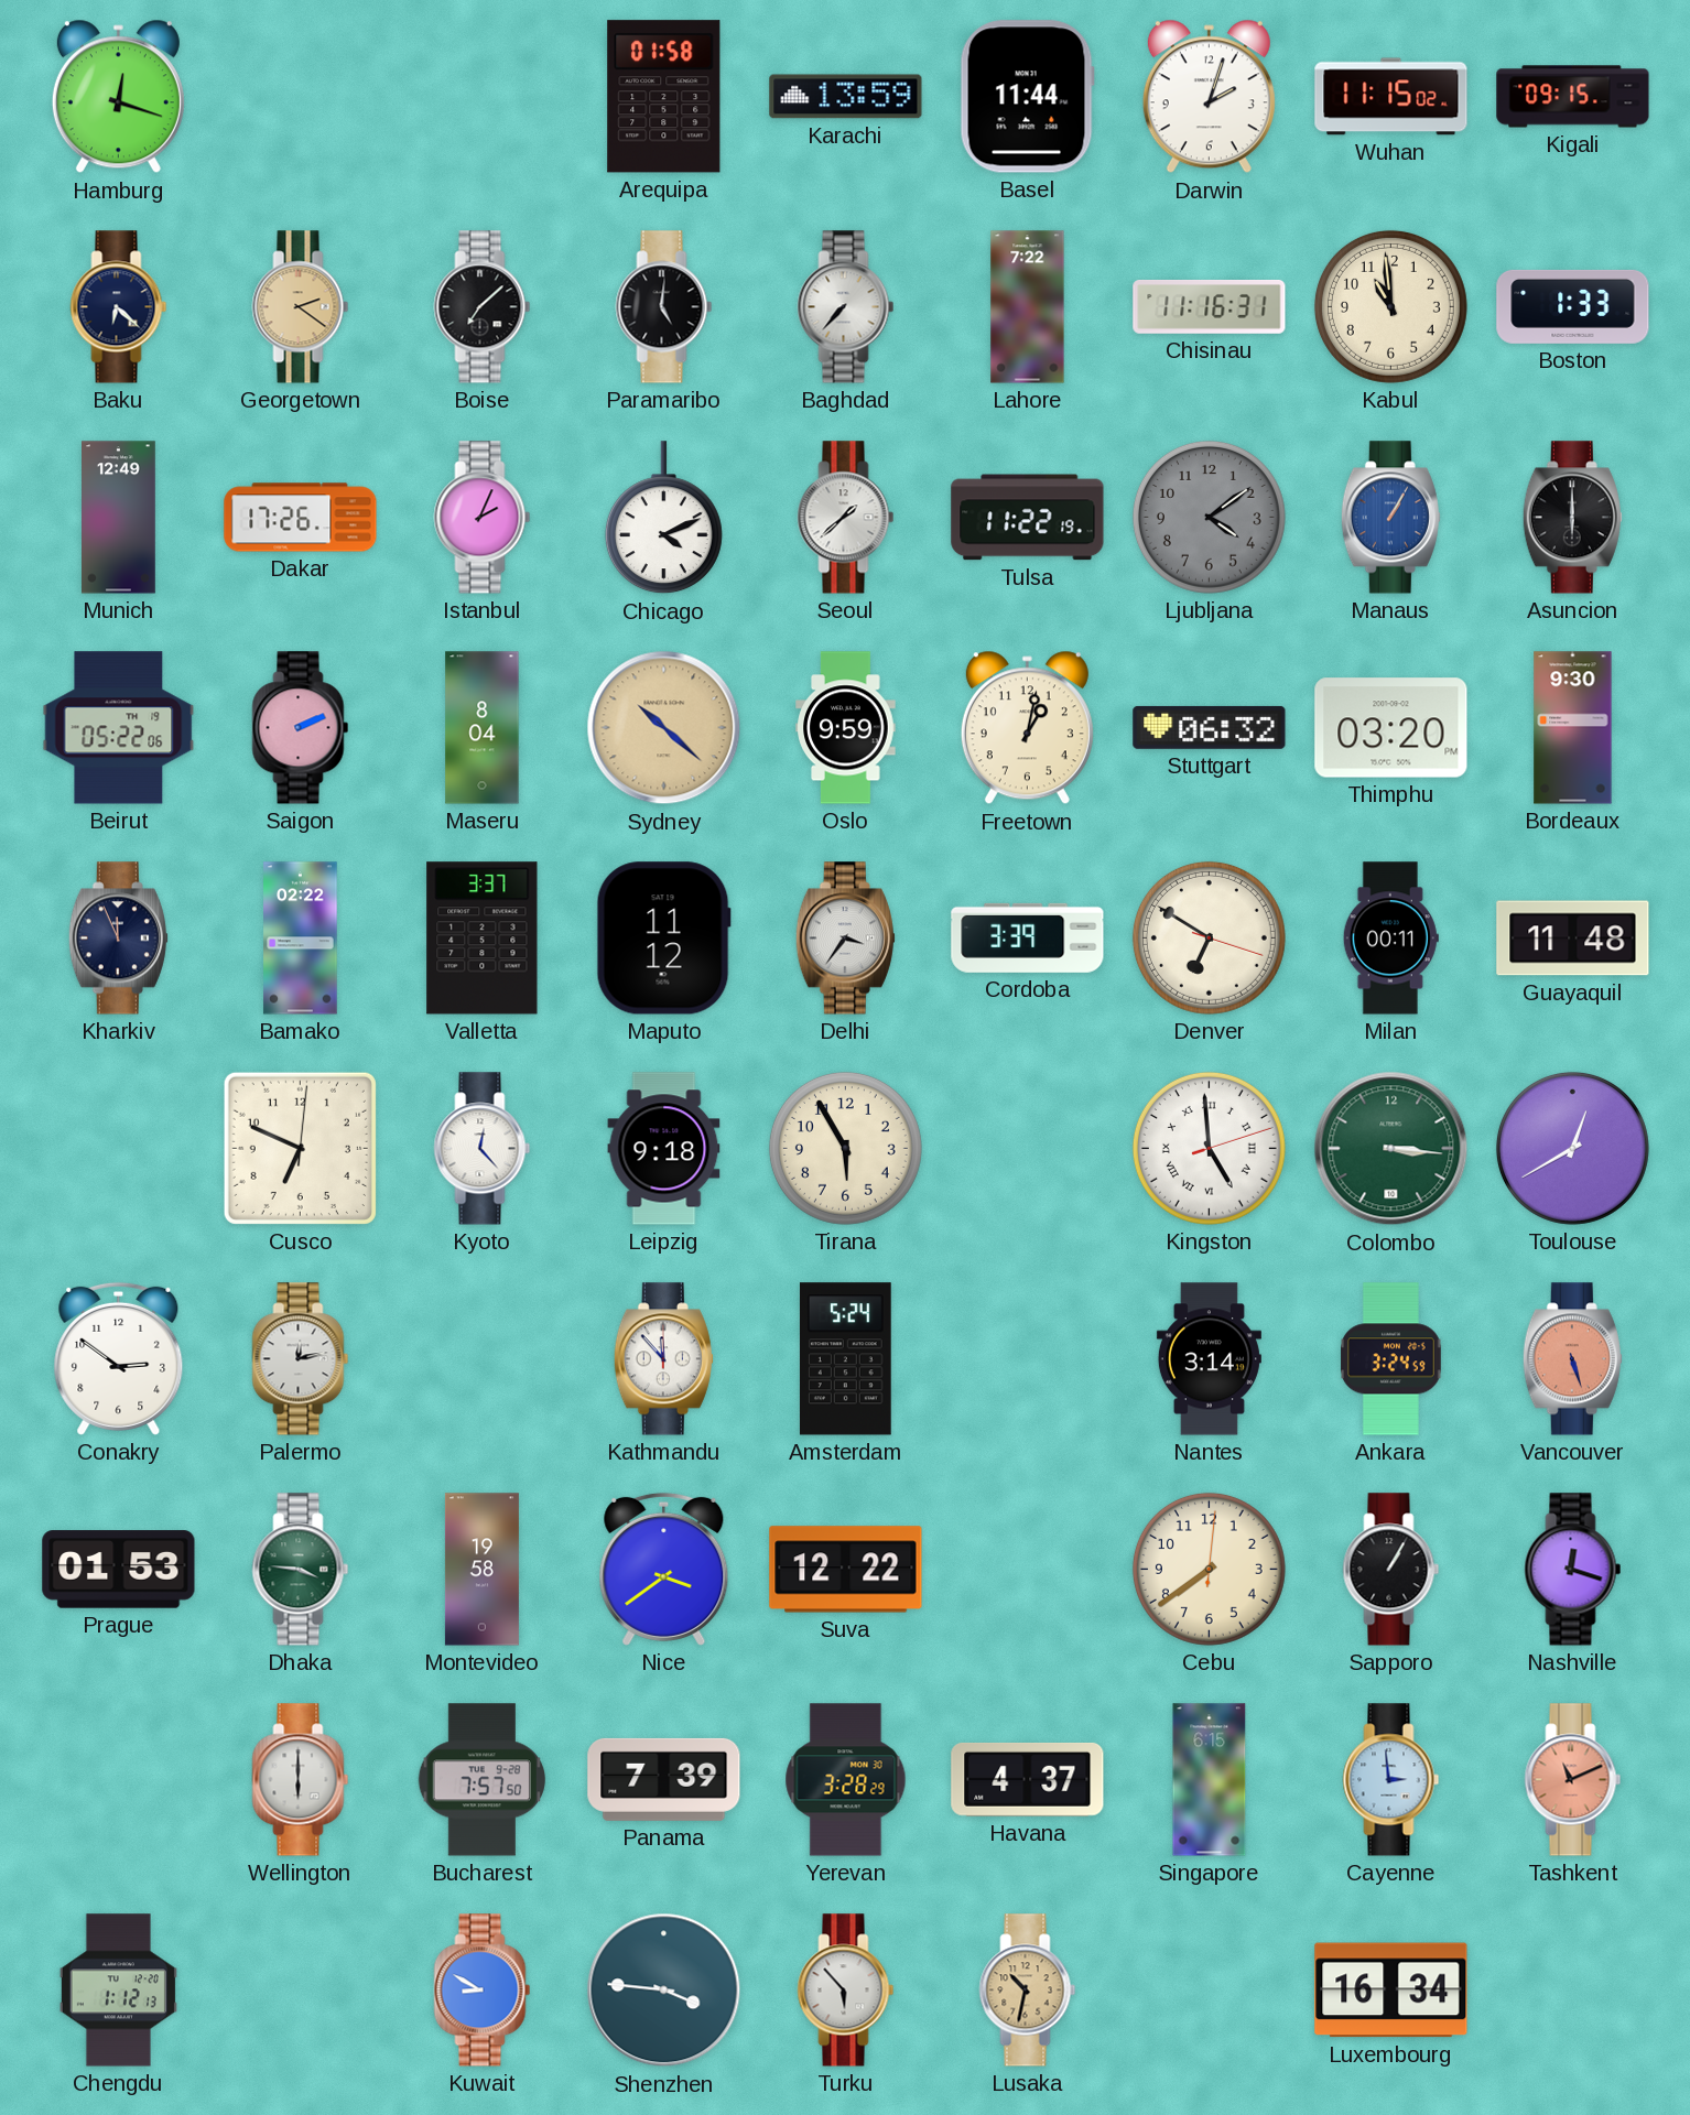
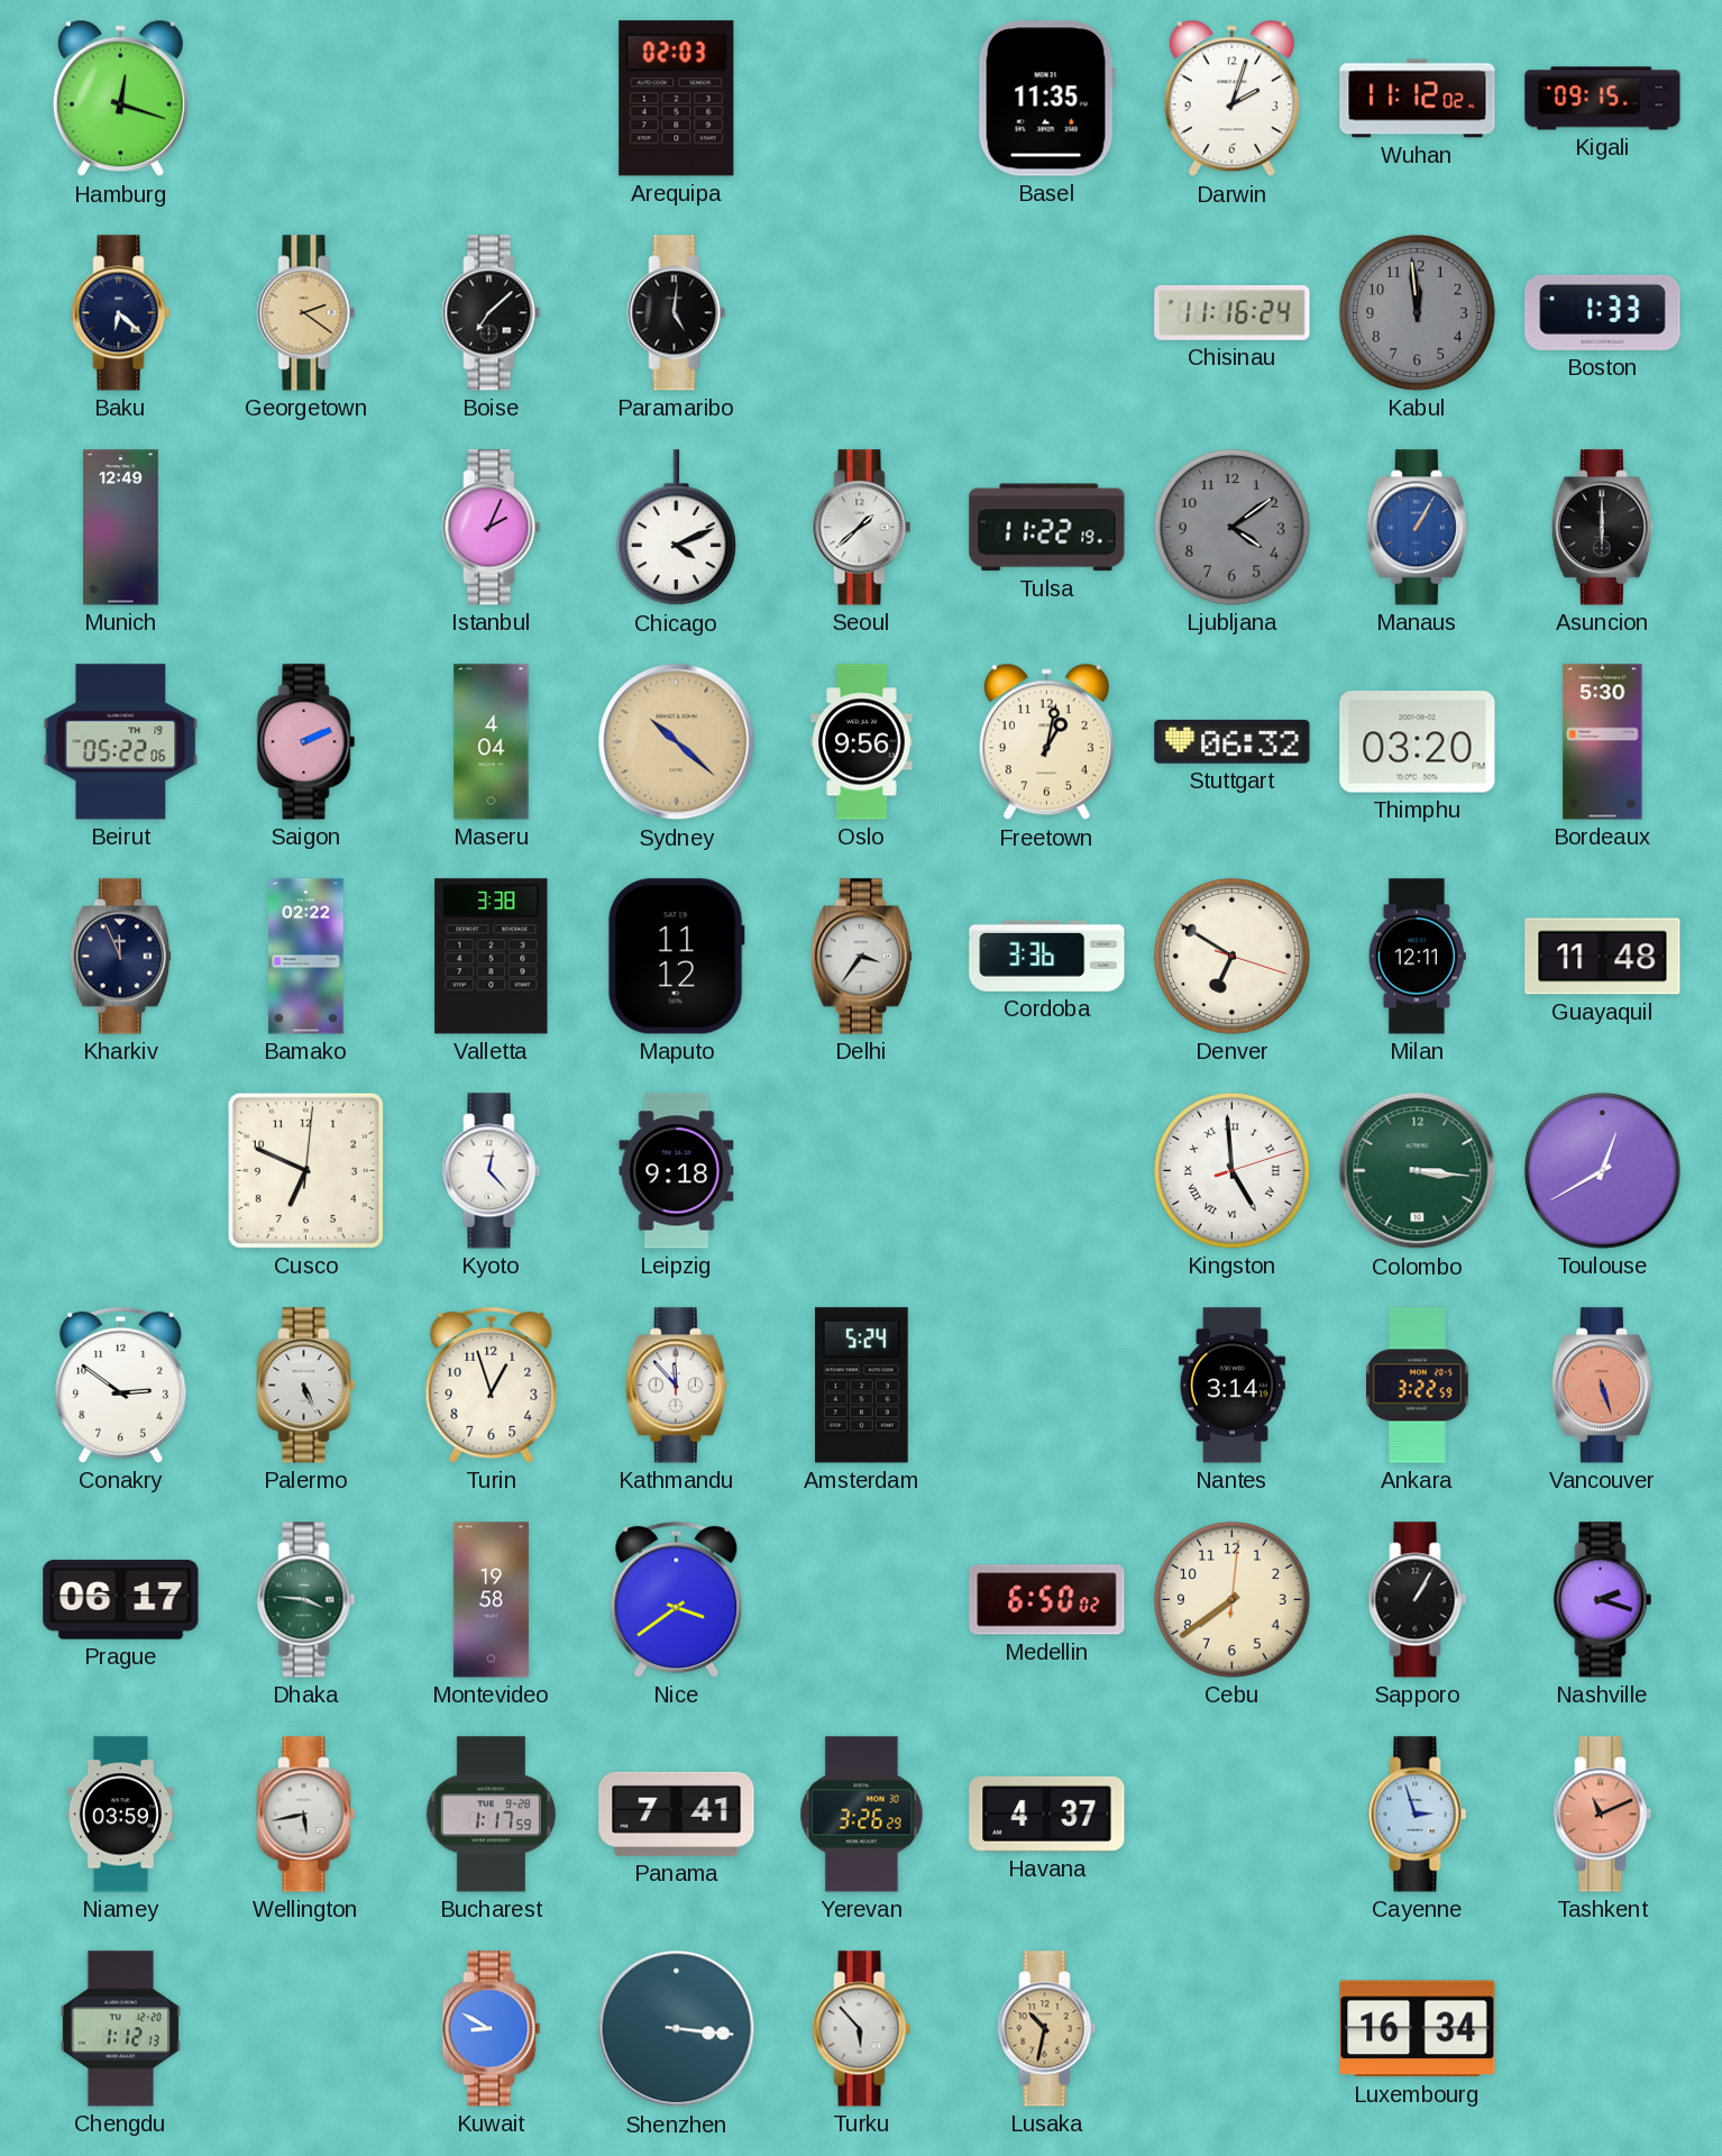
Arequipa: 01:58 -> 02:03 (677, 99)
Karachi: 13:59 -> none (846, 97)
Basel: 11:44 -> 11:35 (1046, 99)
Wuhan: 11:15 -> 11:12 (1418, 99)
Baghdad: 7:37 -> none (846, 307)
Lahore: 7:22 -> none (1028, 307)
Chisinau: 11:16:31 -> 11:16:24 (1233, 313)
Kabul: 10:59 -> 11:59 (1417, 312)
Kabul dial: cream -> grey (1417, 312)
Dakar: 17:26 -> none (301, 518)
Maseru: 8:04 -> 4:04 (492, 742)
Oslo: 9:59 -> 9:56 (862, 742)
Bordeaux: 9:30 -> 5:30 (1603, 742)
Valletta: 3:37 -> 3:38 (492, 957)
Cordoba: 3:39 -> 3:36 (1047, 956)
Milan: 00:11 -> 12:11 (1417, 957)
Tirana: 5:55 -> none (845, 1148)
Palermo: 12:13 -> 5:26 (306, 1386)
Turin: none -> 12:57 (492, 1385)
Ankara: 3:24 -> 3:22 (1418, 1386)
Prague: 01:53 -> 06:17 (121, 1600)
Suva: 12:22 -> none (846, 1570)
Medellin: none -> 6:50 (1047, 1600)
Nashville: 12:18 -> 2:18 (1603, 1600)
Niamey: none -> 03:59 (120, 1815)
Wellington: 6:00 -> 5:43 (306, 1815)
Bucharest: 7:57 -> 1:17 (491, 1815)
Panama: 7:39 -> 7:41 (677, 1814)
Yerevan: 3:28 -> 3:26 (862, 1815)
Singapore: 6:15 -> none (1210, 1780)
Cayenne: 2:59 -> 2:57 (1418, 1815)
Shenzhen: 3:46 -> 3:16 (677, 2029)
